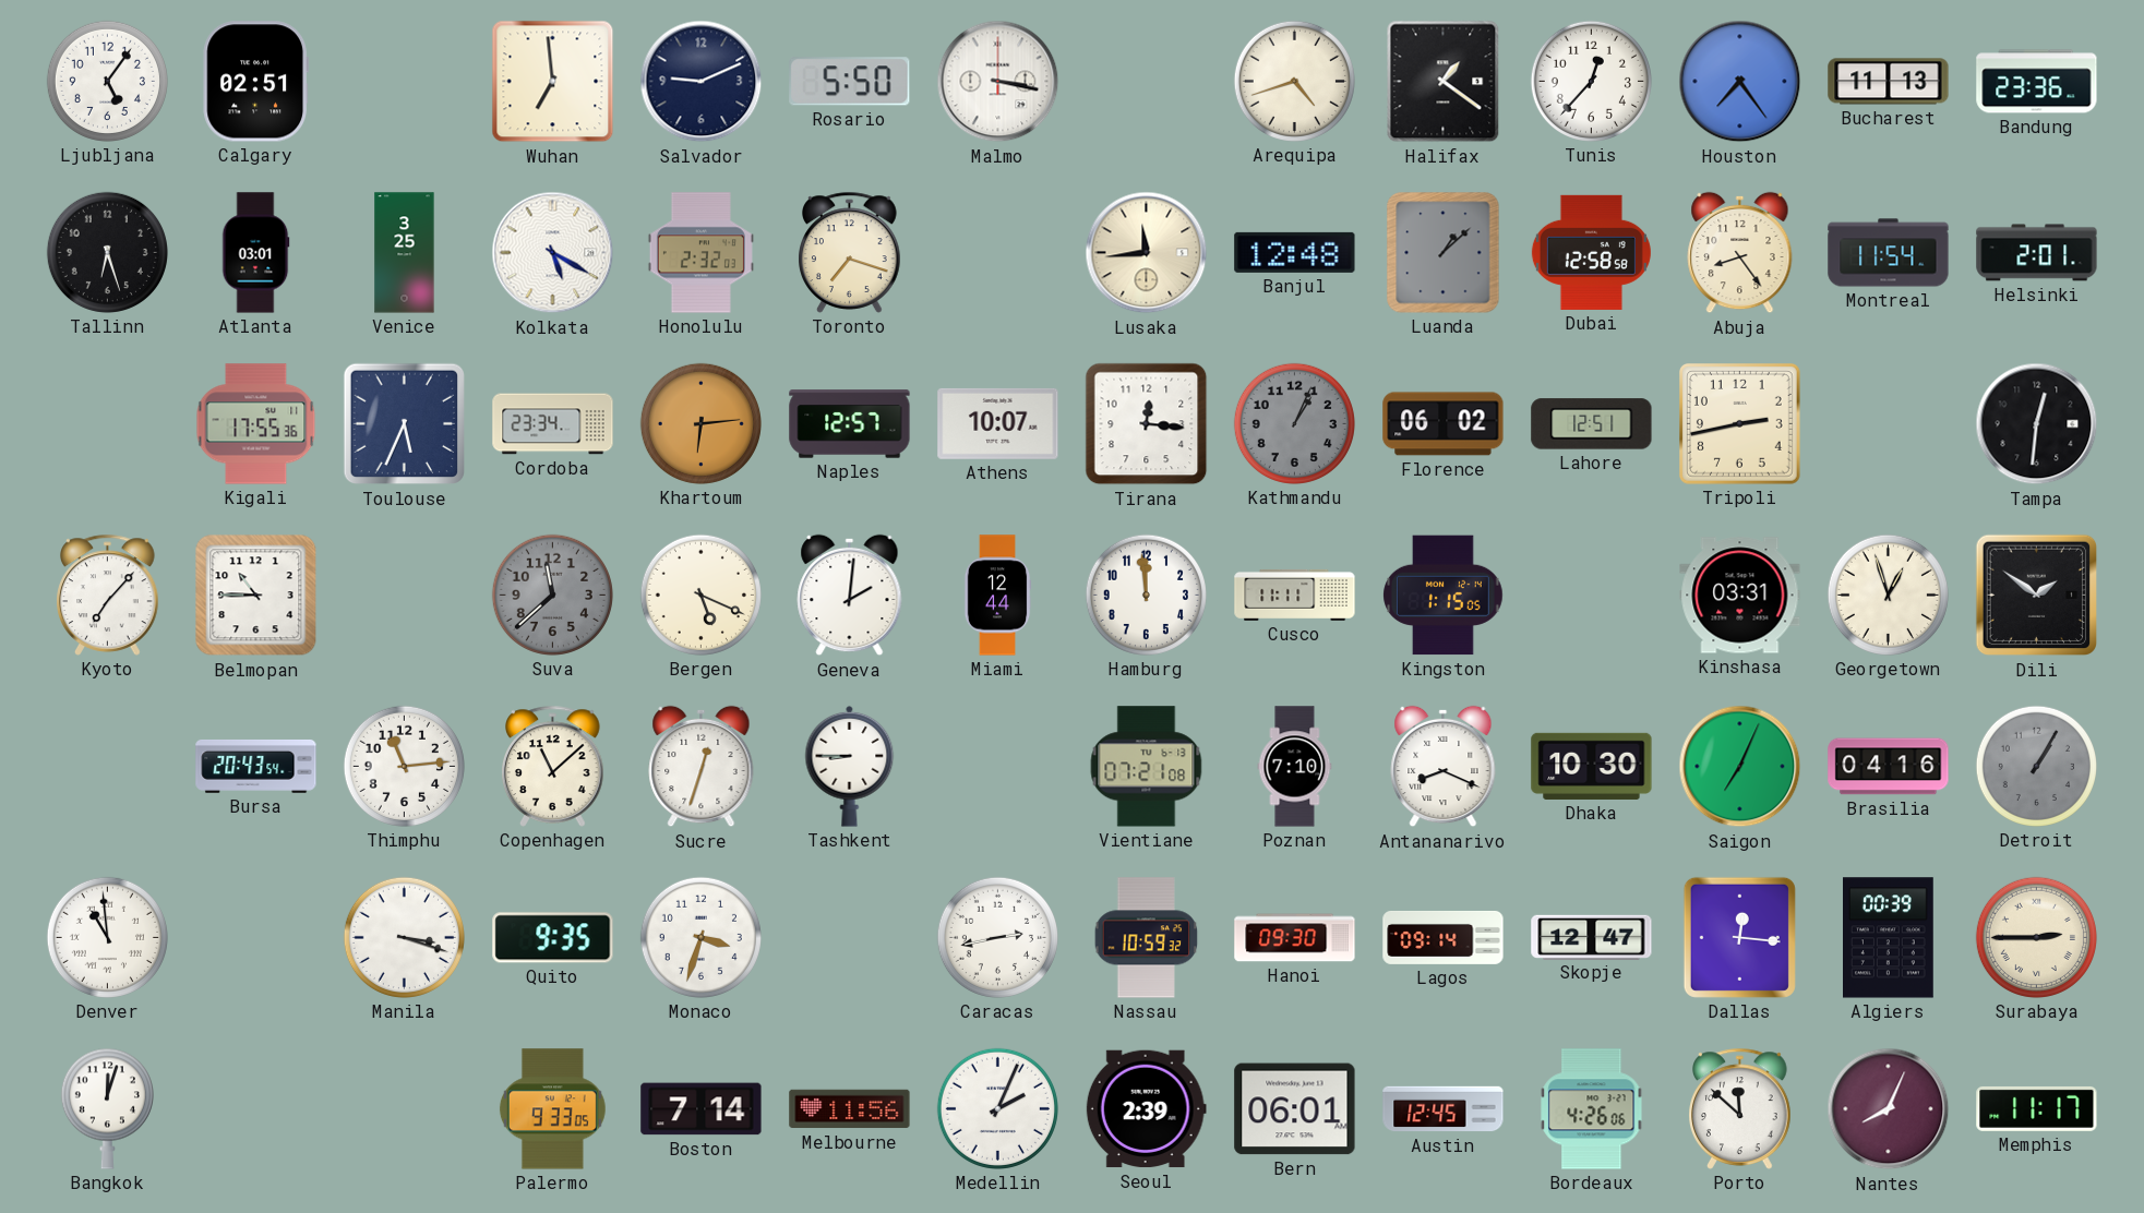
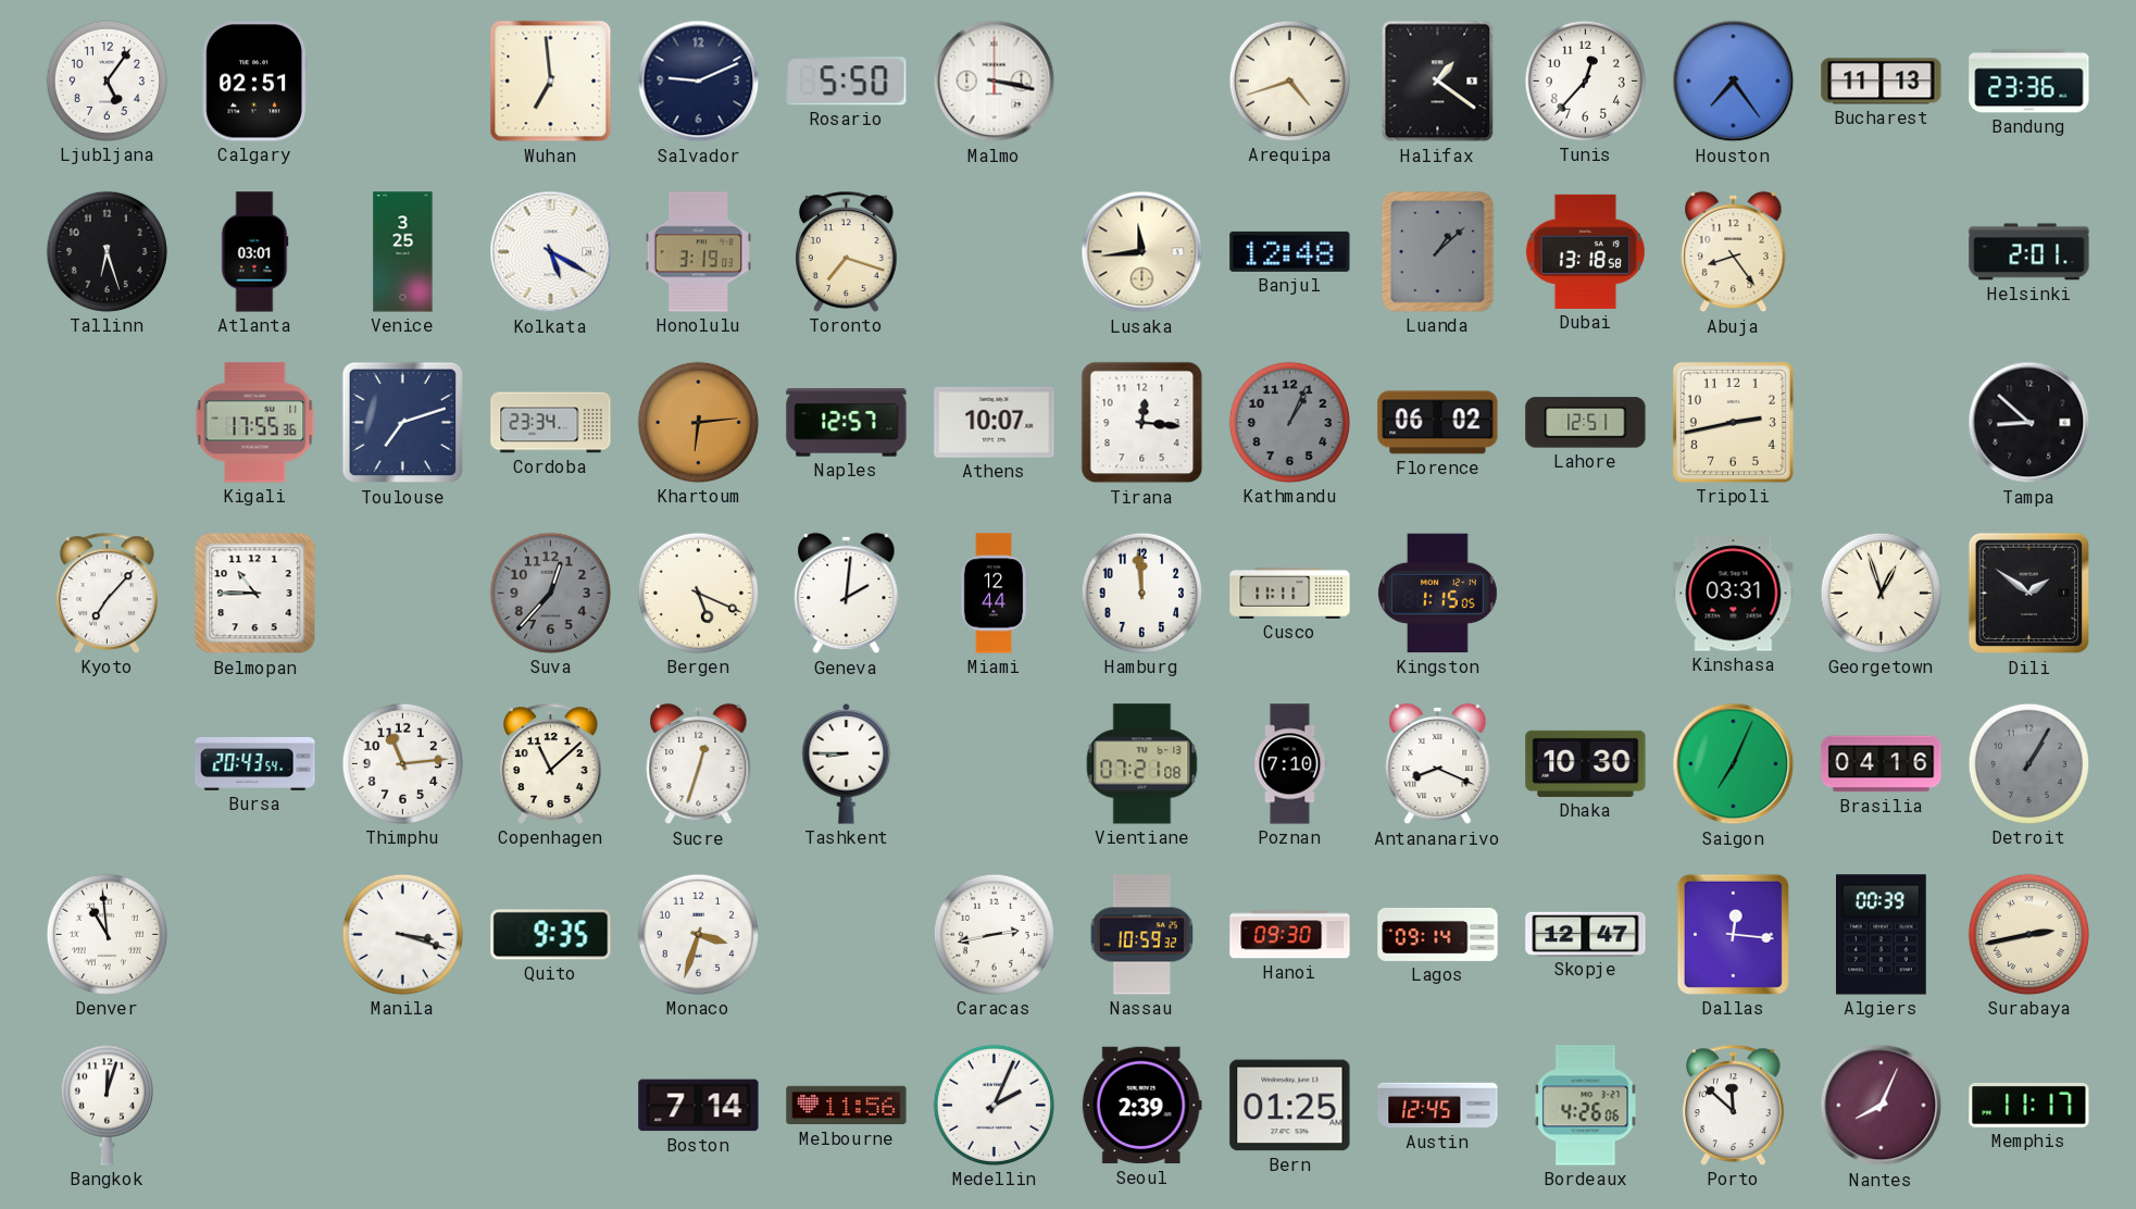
Honolulu: 2:32 -> 3:19 (698, 252)
Dubai: 12:58 -> 13:18 (1585, 251)
Montreal: 11:54 -> none (1889, 253)
Toulouse: 5:34 -> 7:12 (403, 423)
Tampa: 12:31 -> 8:52 (2029, 423)
Suva: 11:38 -> 12:37 (550, 593)
Surabaya: 2:45 -> 2:43 (2028, 934)
Palermo: 9:33 -> none (552, 1109)
Bern: 06:01 -> 01:25 (1290, 1106)
